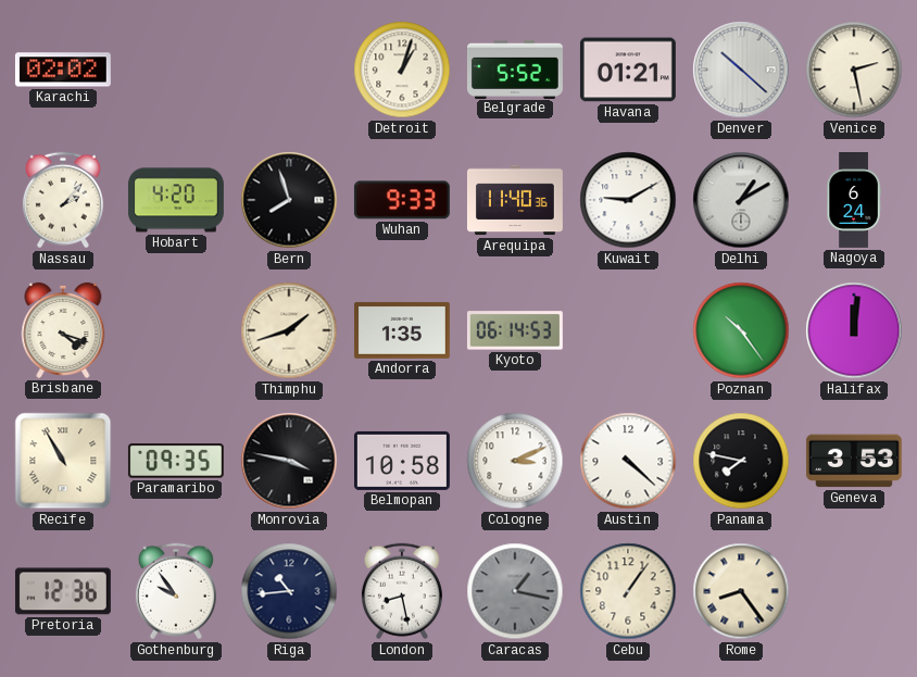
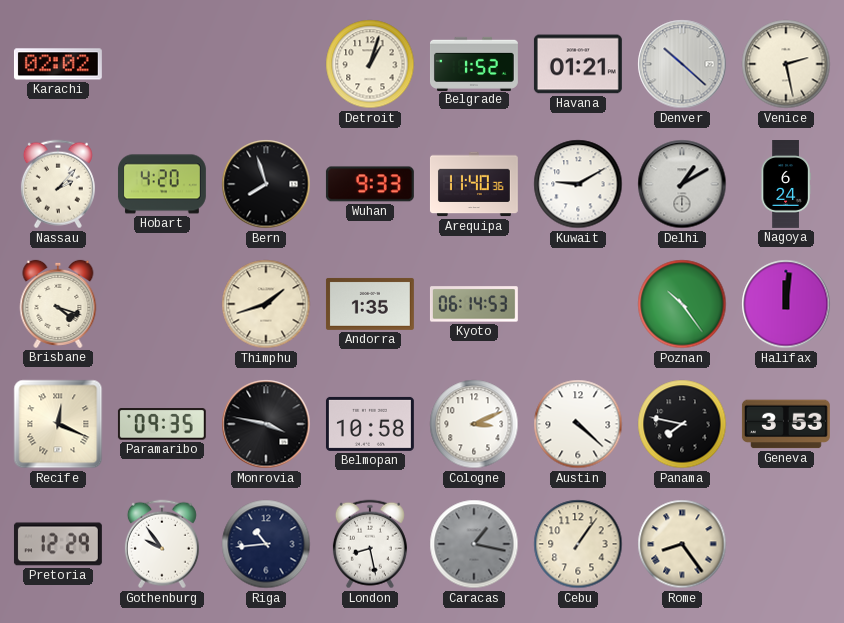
Belgrade: 5:52 -> 1:52 (475, 63)
Recife: 10:55 -> 12:19 (58, 424)
Pretoria: 12:36 -> 12:29 (58, 544)
